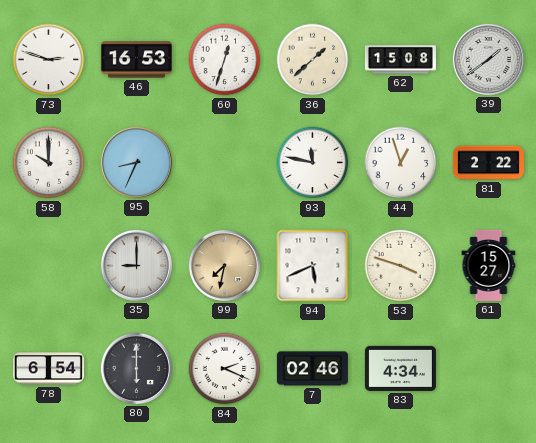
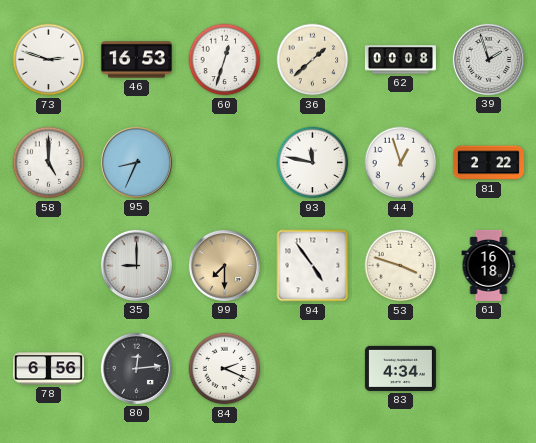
62: 15:08 -> 00:08 (400, 60)
39: 1:39 -> 1:57 (488, 59)
58: 10:00 -> 5:00 (49, 163)
99: 7:32 -> 7:30 (224, 265)
94: 5:41 -> 4:54 (313, 266)
61: 15:27 -> 16:18 (489, 265)
78: 6:54 -> 6:56 (48, 369)
80: 6:00 -> 12:14 (136, 368)
7: 02:46 -> none (312, 369)
